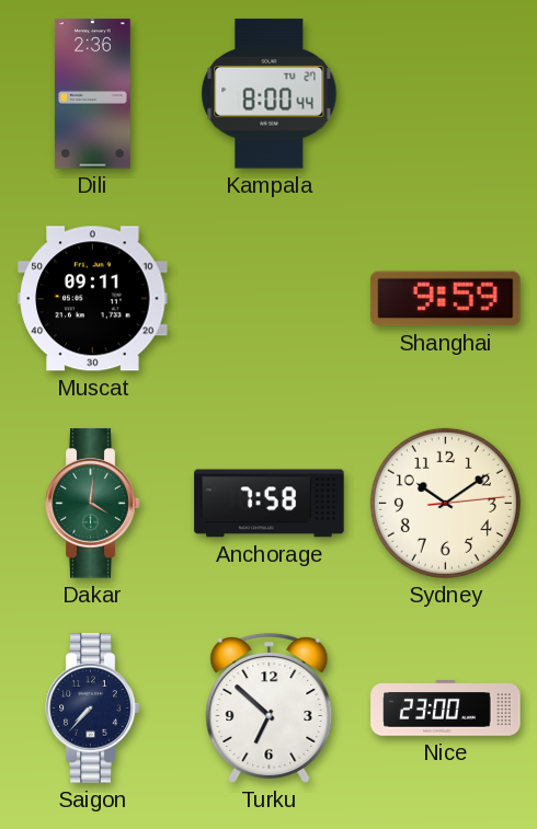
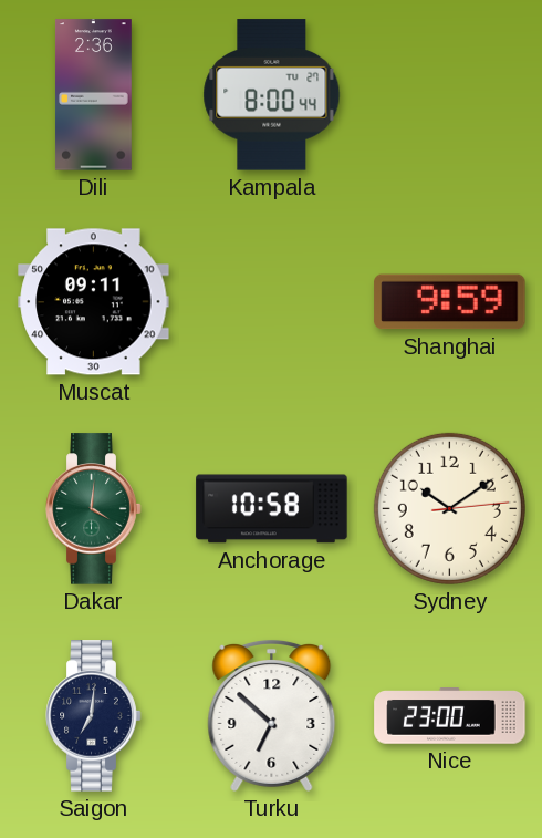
Anchorage: 7:58 -> 10:58 (272, 509)
Saigon: 7:37 -> 7:01 (94, 716)
